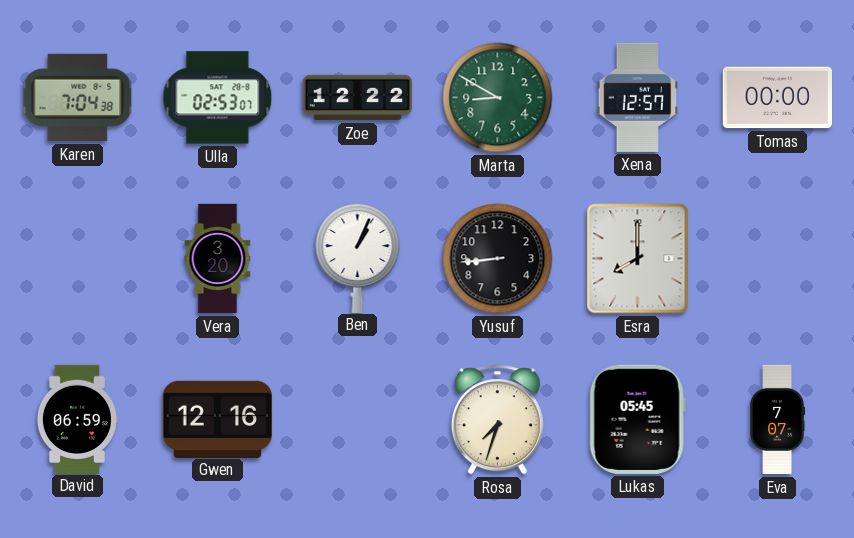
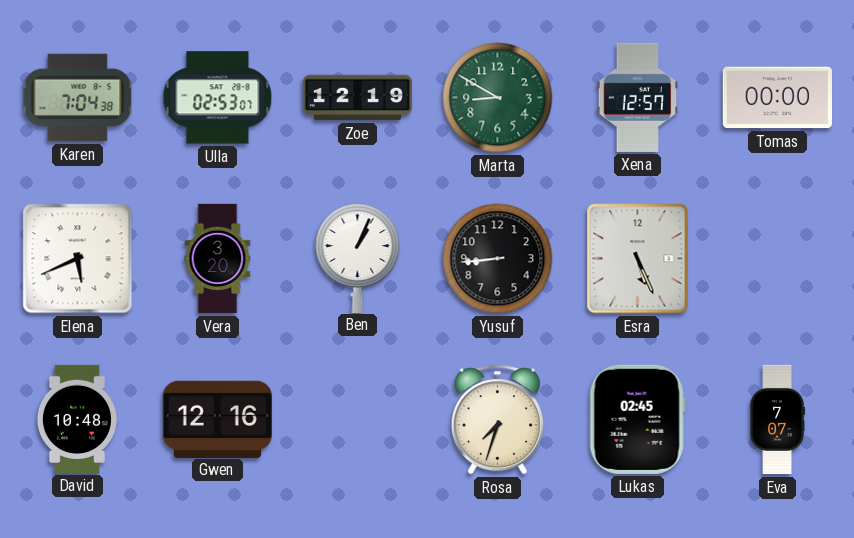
Zoe: 12:22 -> 12:19 (357, 98)
Elena: none -> 5:41 (78, 259)
Esra: 8:00 -> 5:26 (638, 259)
David: 06:59 -> 10:48 (77, 419)
Lukas: 05:45 -> 02:45 (637, 419)
